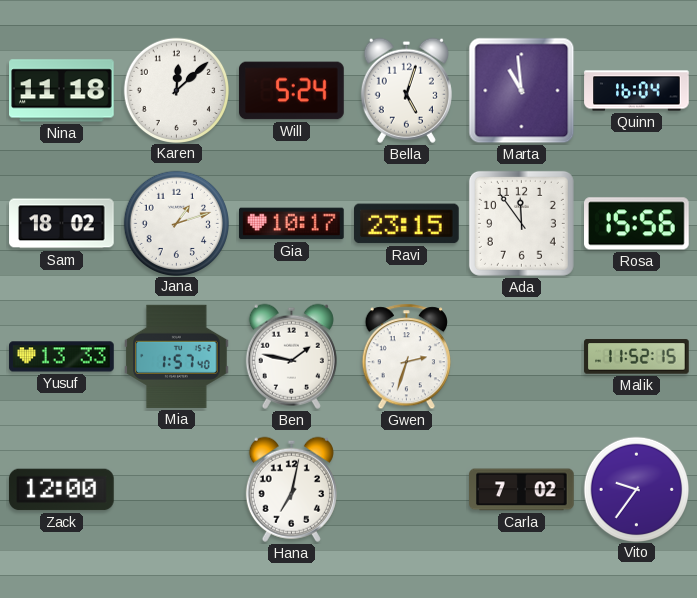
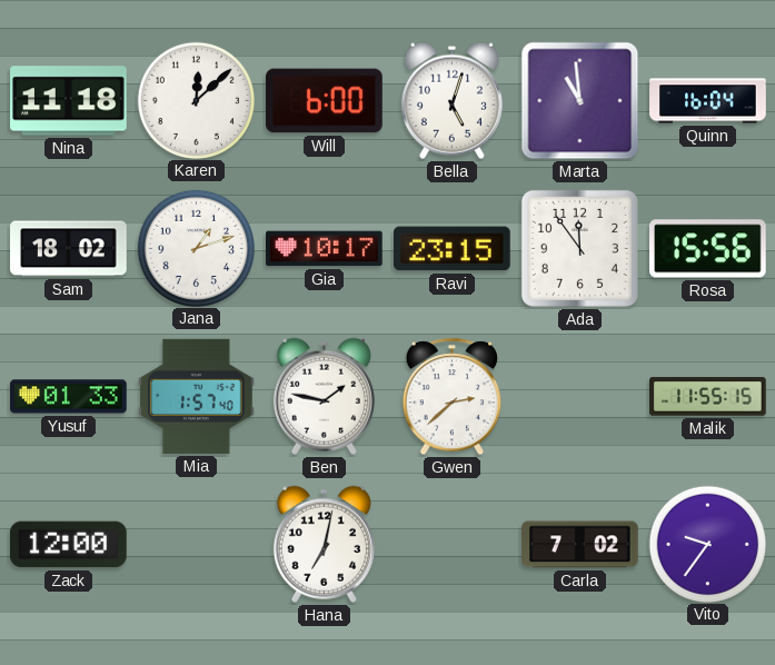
Will: 5:24 -> 6:00 (325, 101)
Yusuf: 13:33 -> 01:33 (69, 397)
Gwen: 2:33 -> 2:38 (451, 397)
Malik: 11:52 -> 11:55 (708, 397)
